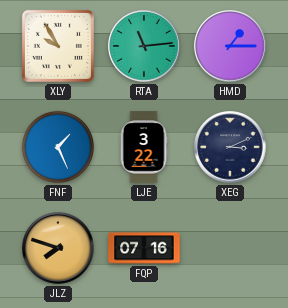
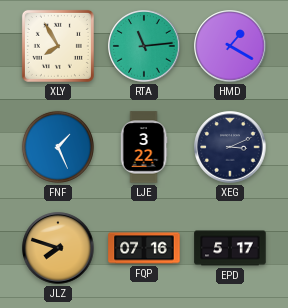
XLY: 9:55 -> 7:55 (58, 46)
HMD: 1:15 -> 1:20 (230, 46)
EPD: none -> 5:17 (230, 248)
